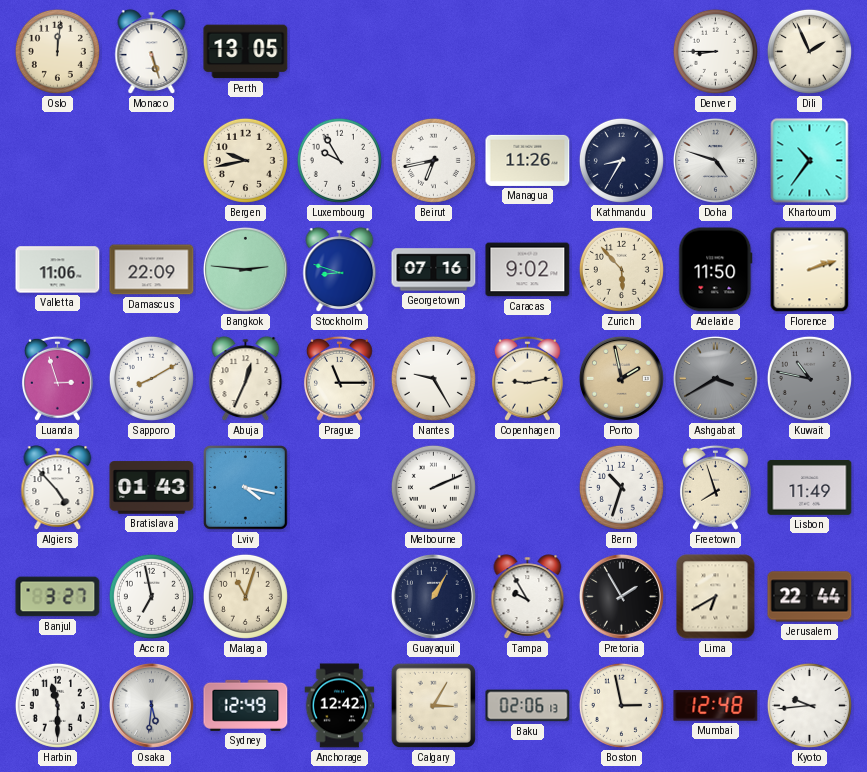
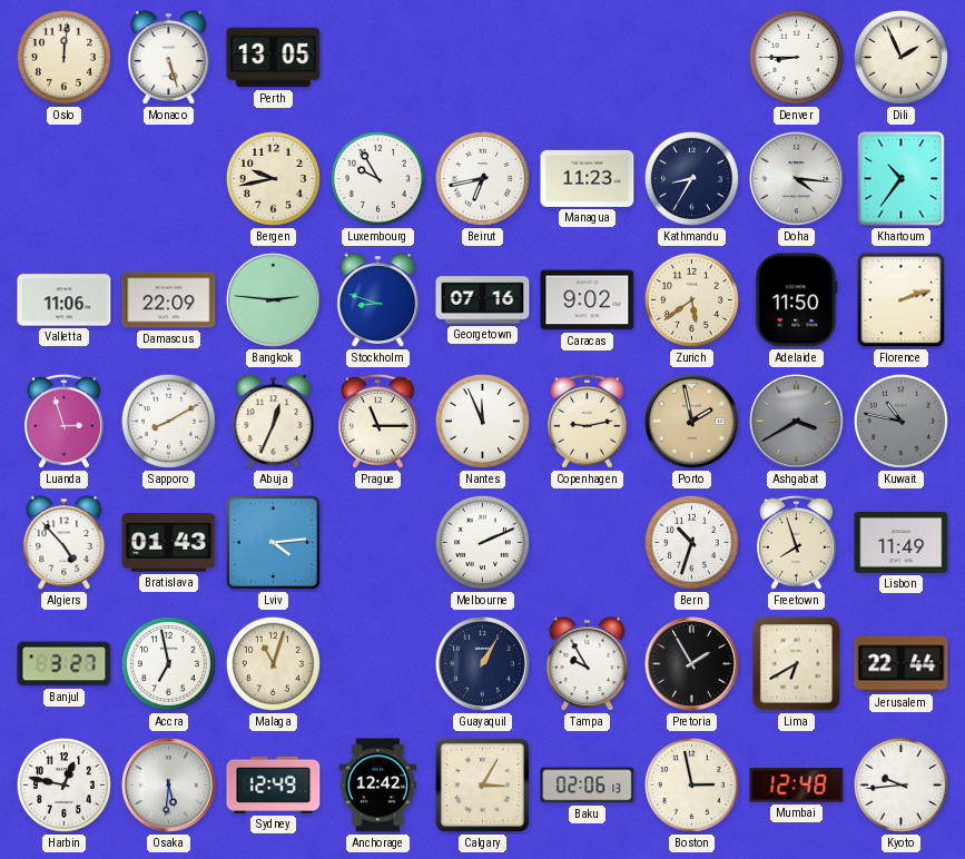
Managua: 11:26 -> 11:23 (588, 178)
Doha: 4:48 -> 4:16 (796, 178)
Zurich: 5:53 -> 5:39 (691, 299)
Nantes: 9:25 -> 11:56 (482, 421)
Lviv: 4:17 -> 4:14 (274, 543)
Harbin: 11:30 -> 12:47 (63, 784)
